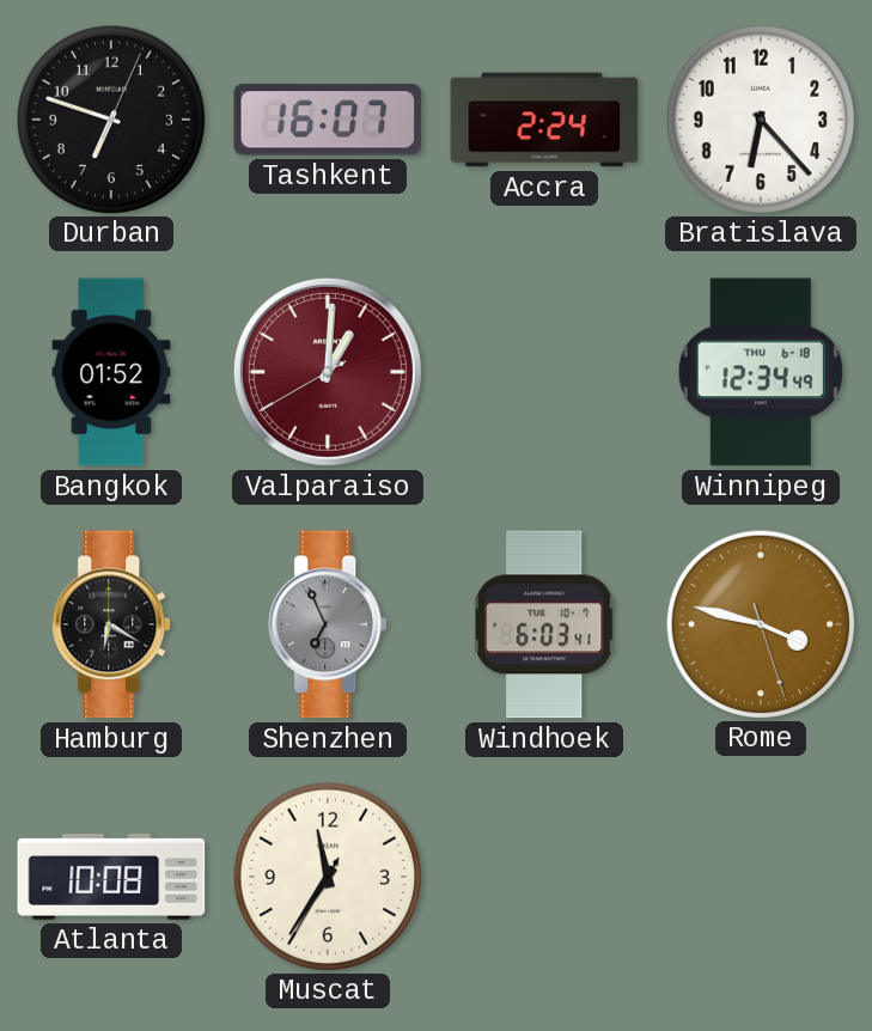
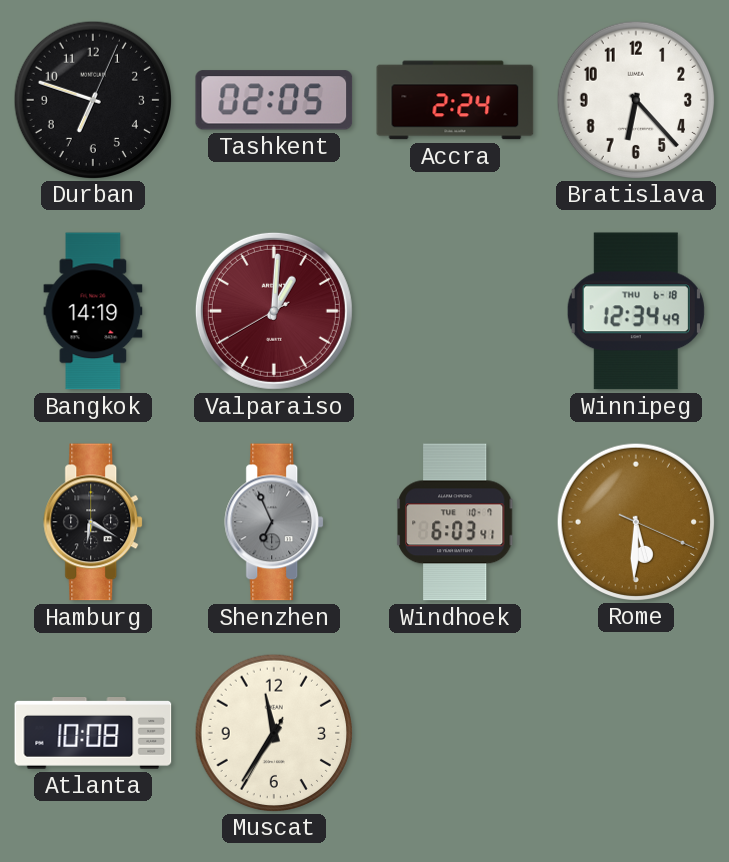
Tashkent: 16:07 -> 02:05 (274, 100)
Bangkok: 01:52 -> 14:19 (93, 311)
Rome: 3:47 -> 5:30 (635, 521)
